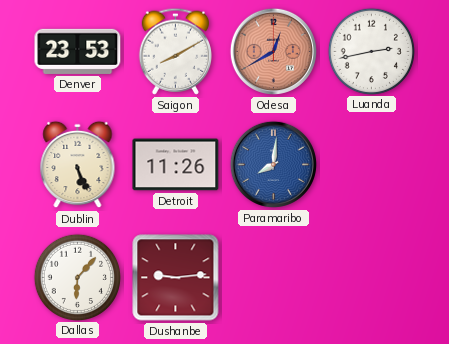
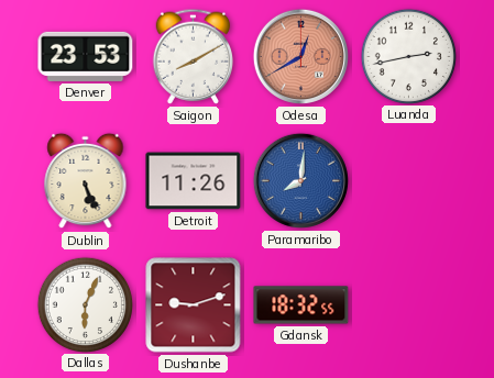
Dallas: 6:07 -> 6:04 (85, 304)
Dushanbe: 9:14 -> 9:12 (194, 305)
Gdansk: none -> 18:32 (301, 305)
